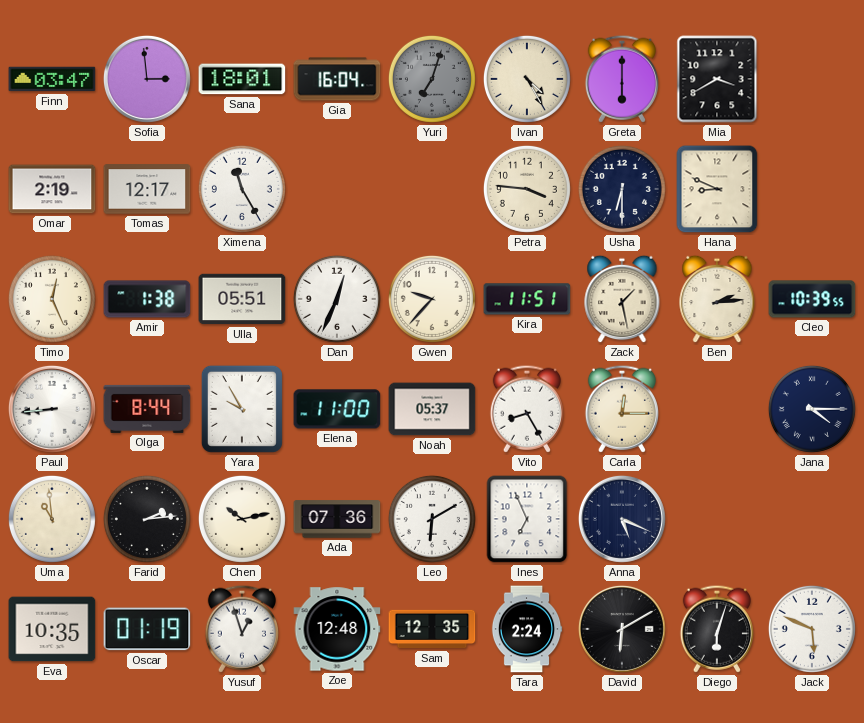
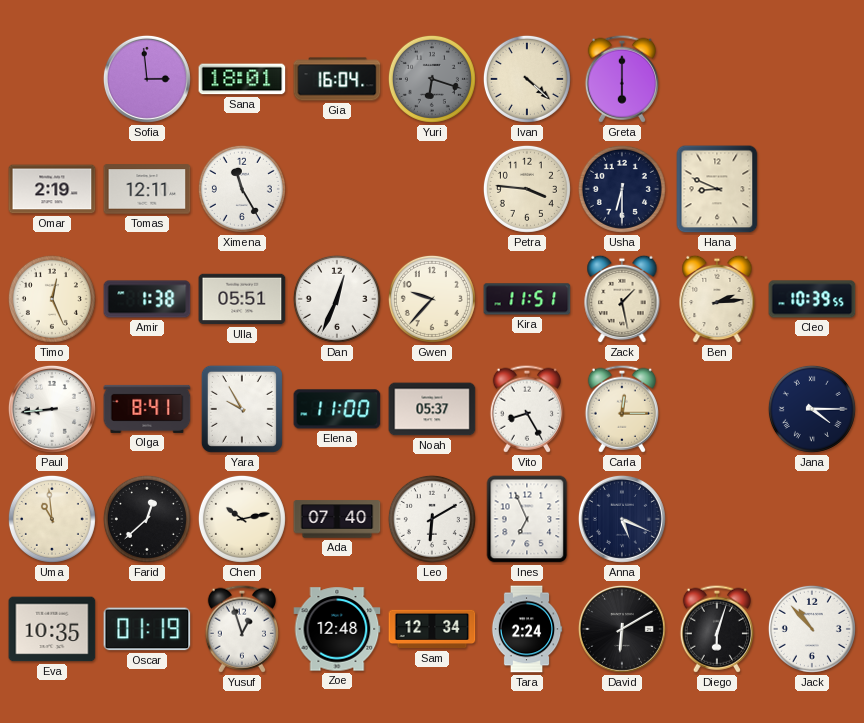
Finn: 03:47 -> none (52, 79)
Yuri: 7:03 -> 6:18 (432, 79)
Ivan: 4:25 -> 4:22 (527, 79)
Mia: 3:40 -> none (717, 79)
Tomas: 12:17 -> 12:11 (147, 189)
Olga: 8:44 -> 8:41 (147, 409)
Farid: 2:14 -> 12:38 (147, 519)
Ada: 07:36 -> 07:40 (337, 519)
Sam: 12:35 -> 12:34 (432, 629)
Jack: 5:49 -> 10:53 (812, 629)
